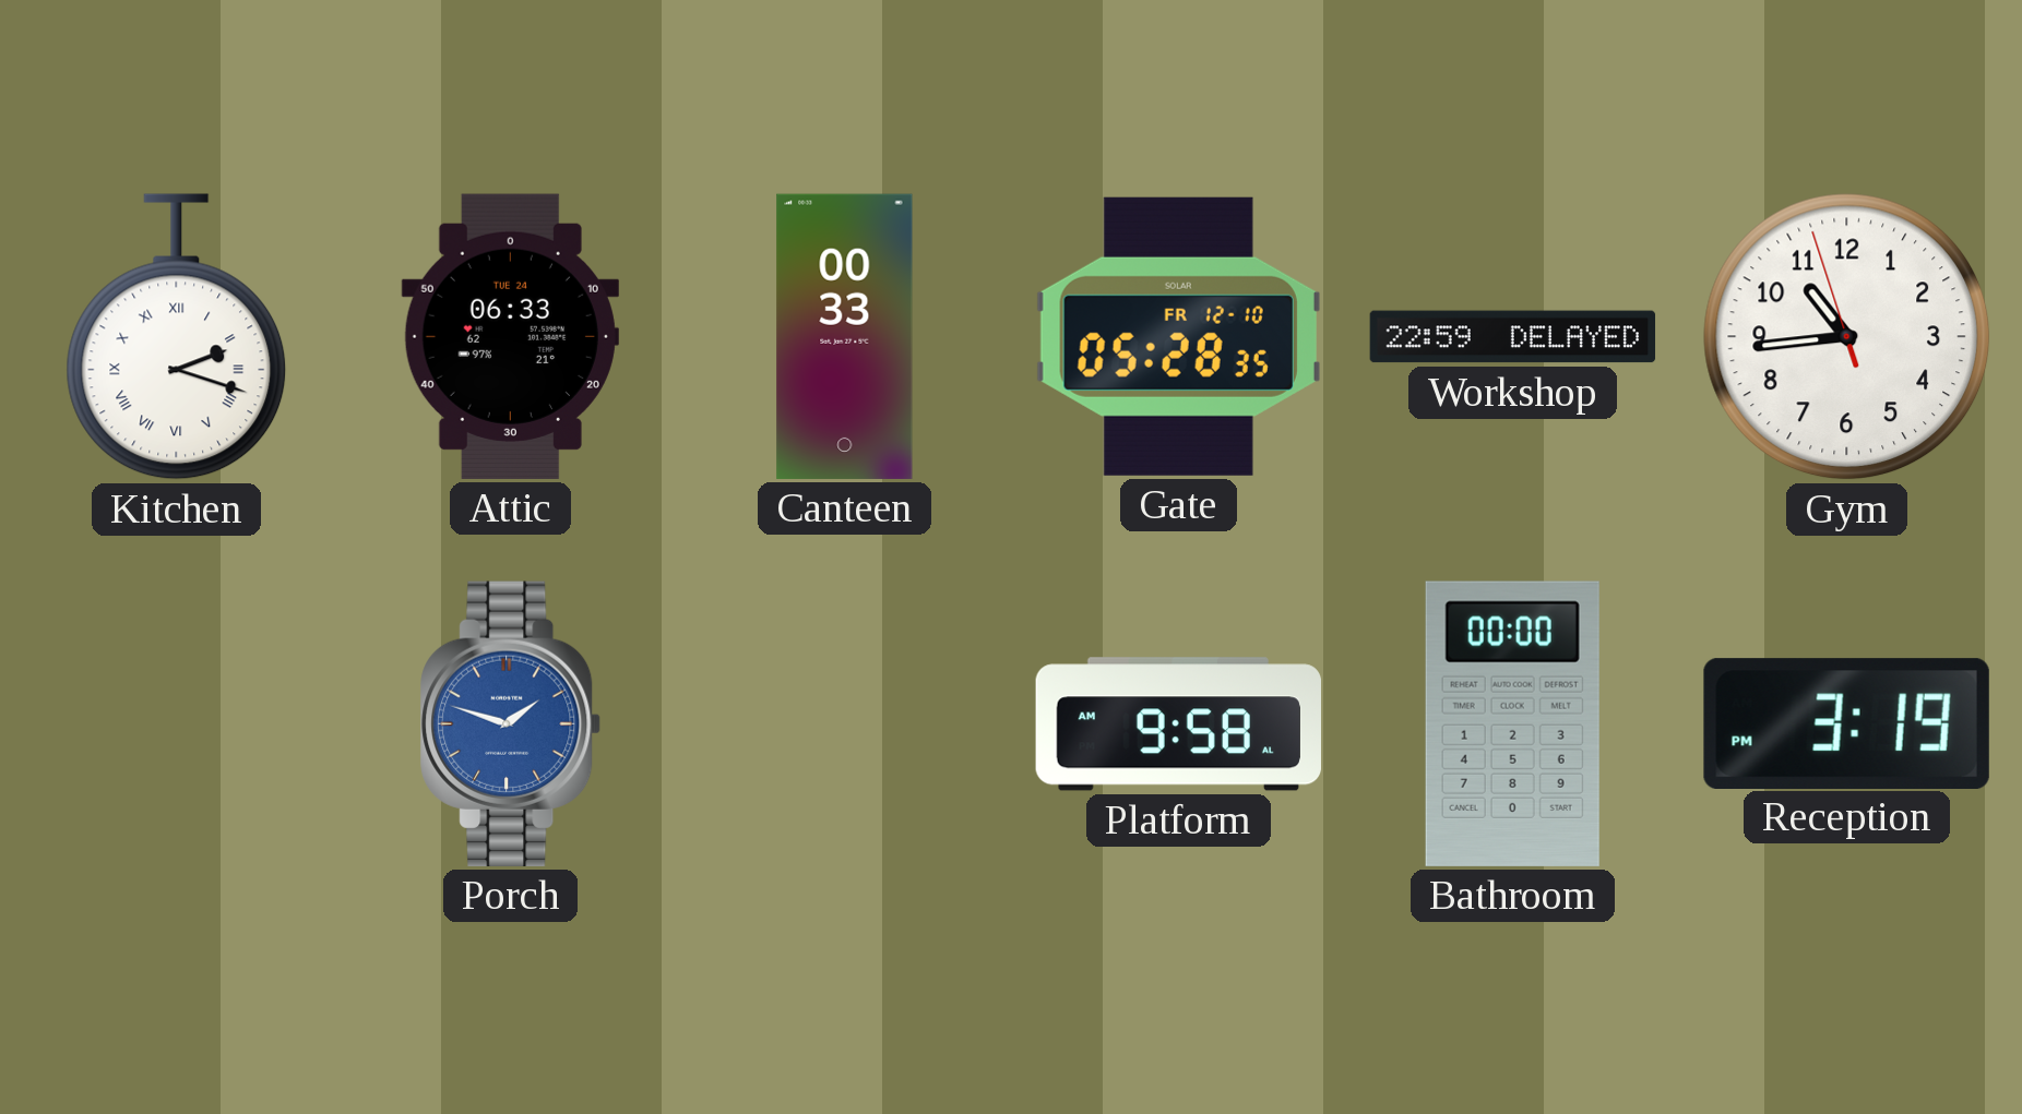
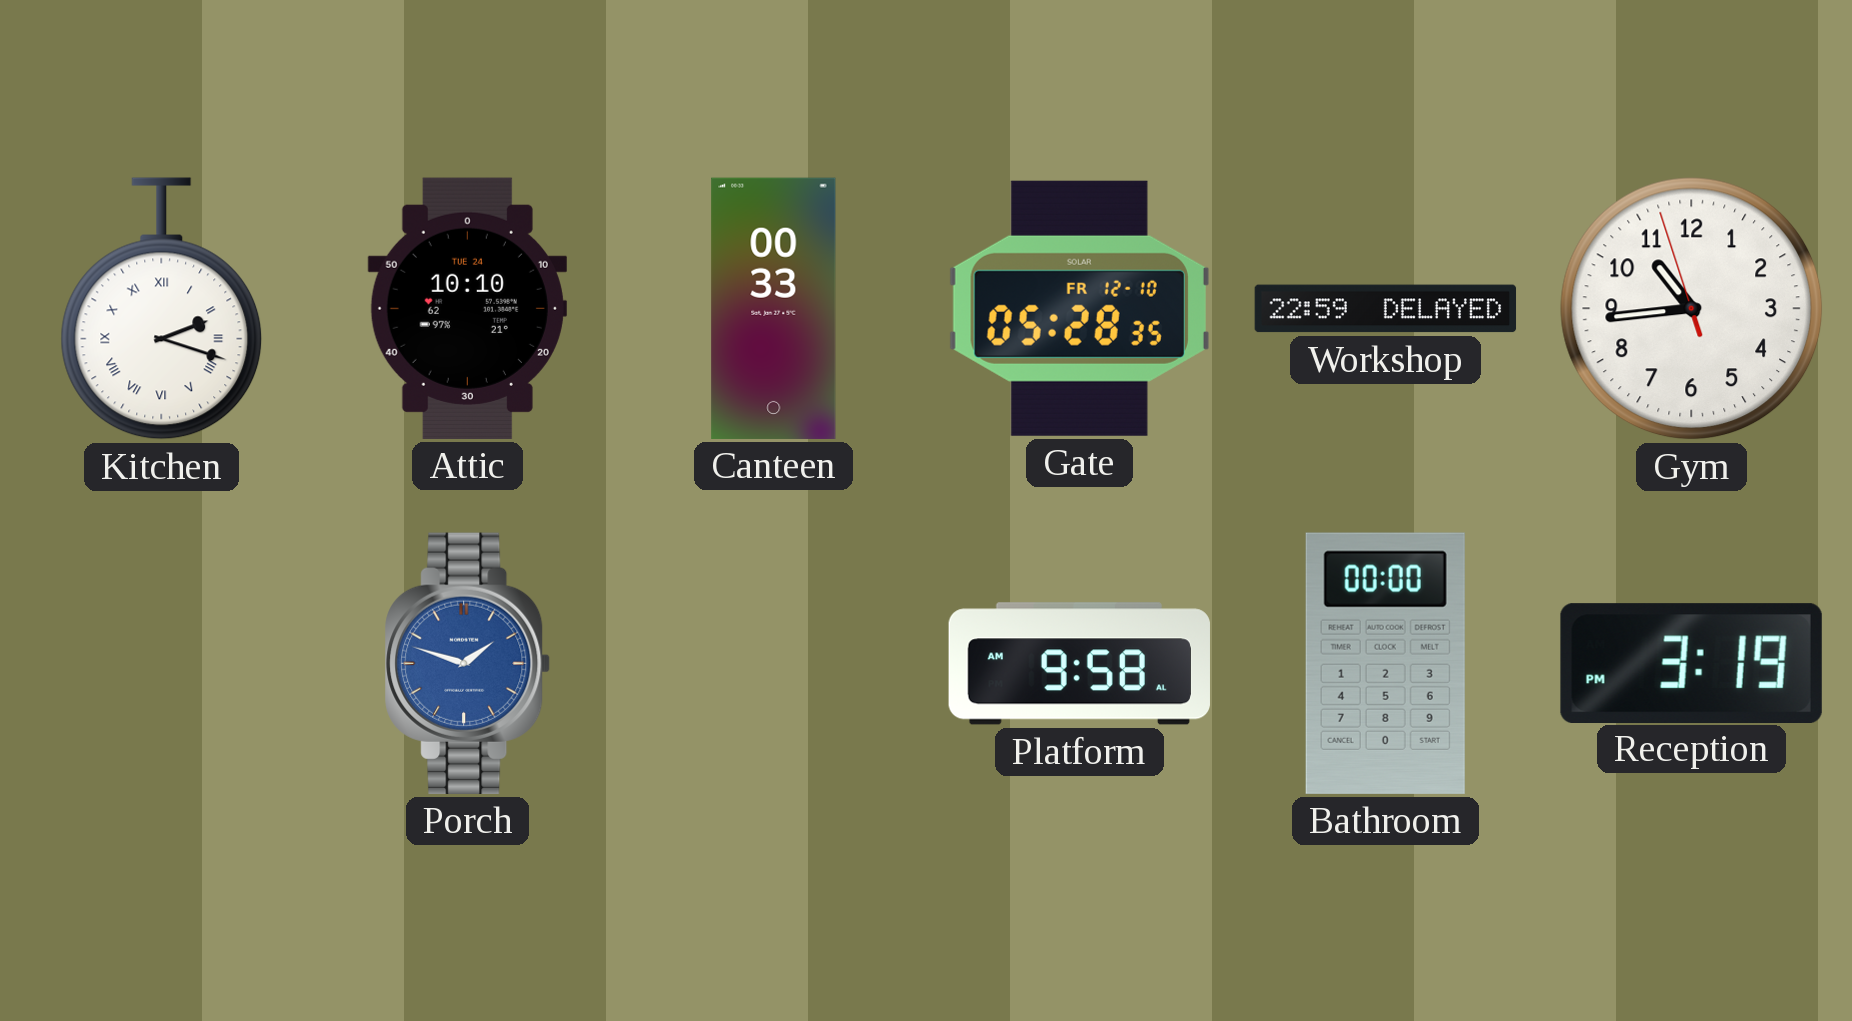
Attic: 06:33 -> 10:10 (467, 308)
